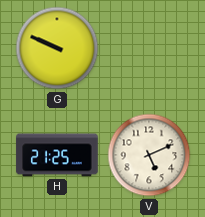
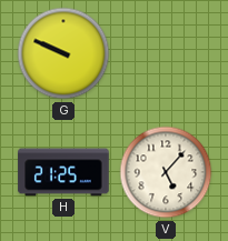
V: 5:11 -> 5:07 (166, 172)
